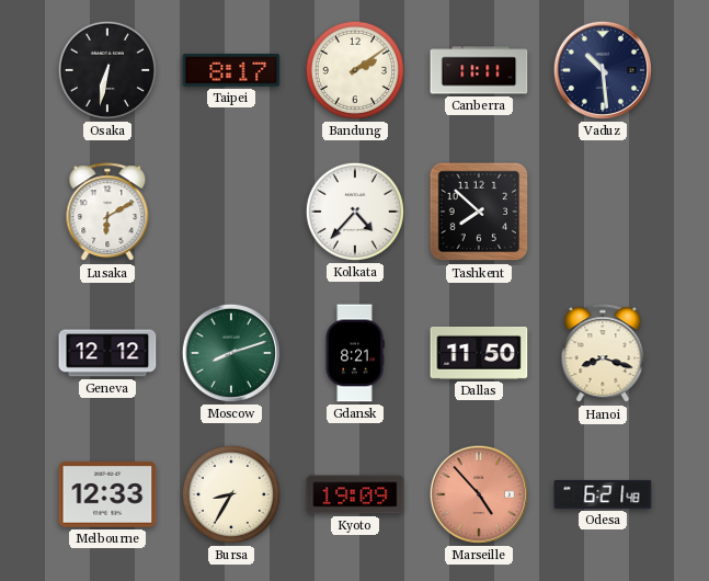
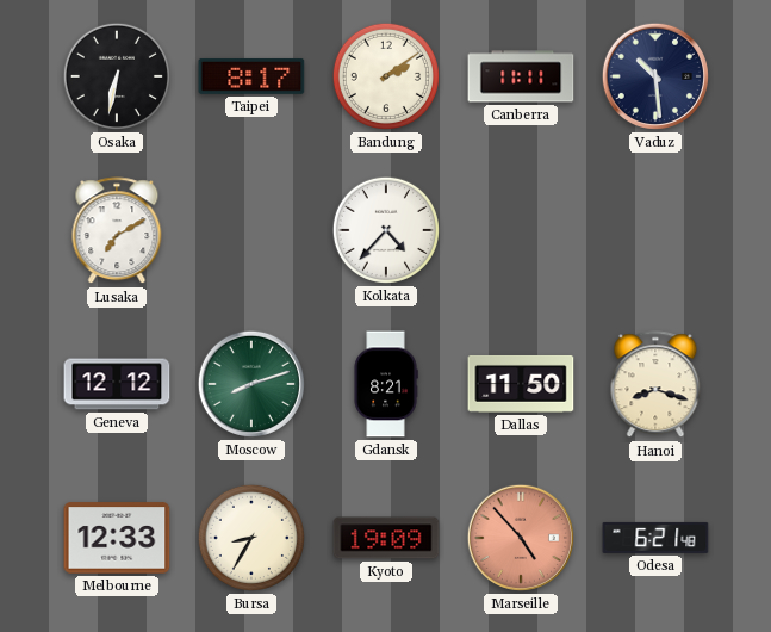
Lusaka: 6:10 -> 7:10 (117, 231)
Tashkent: 7:52 -> none (479, 212)
